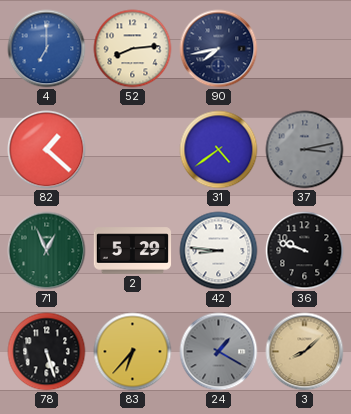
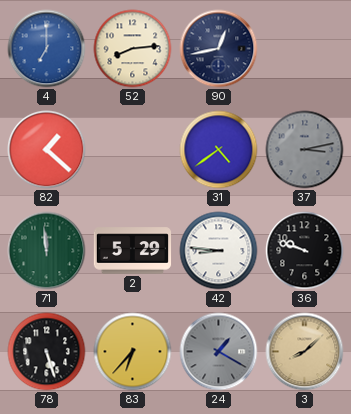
90: 7:43 -> 12:43 (219, 49)
71: 12:56 -> 11:59 (47, 251)
